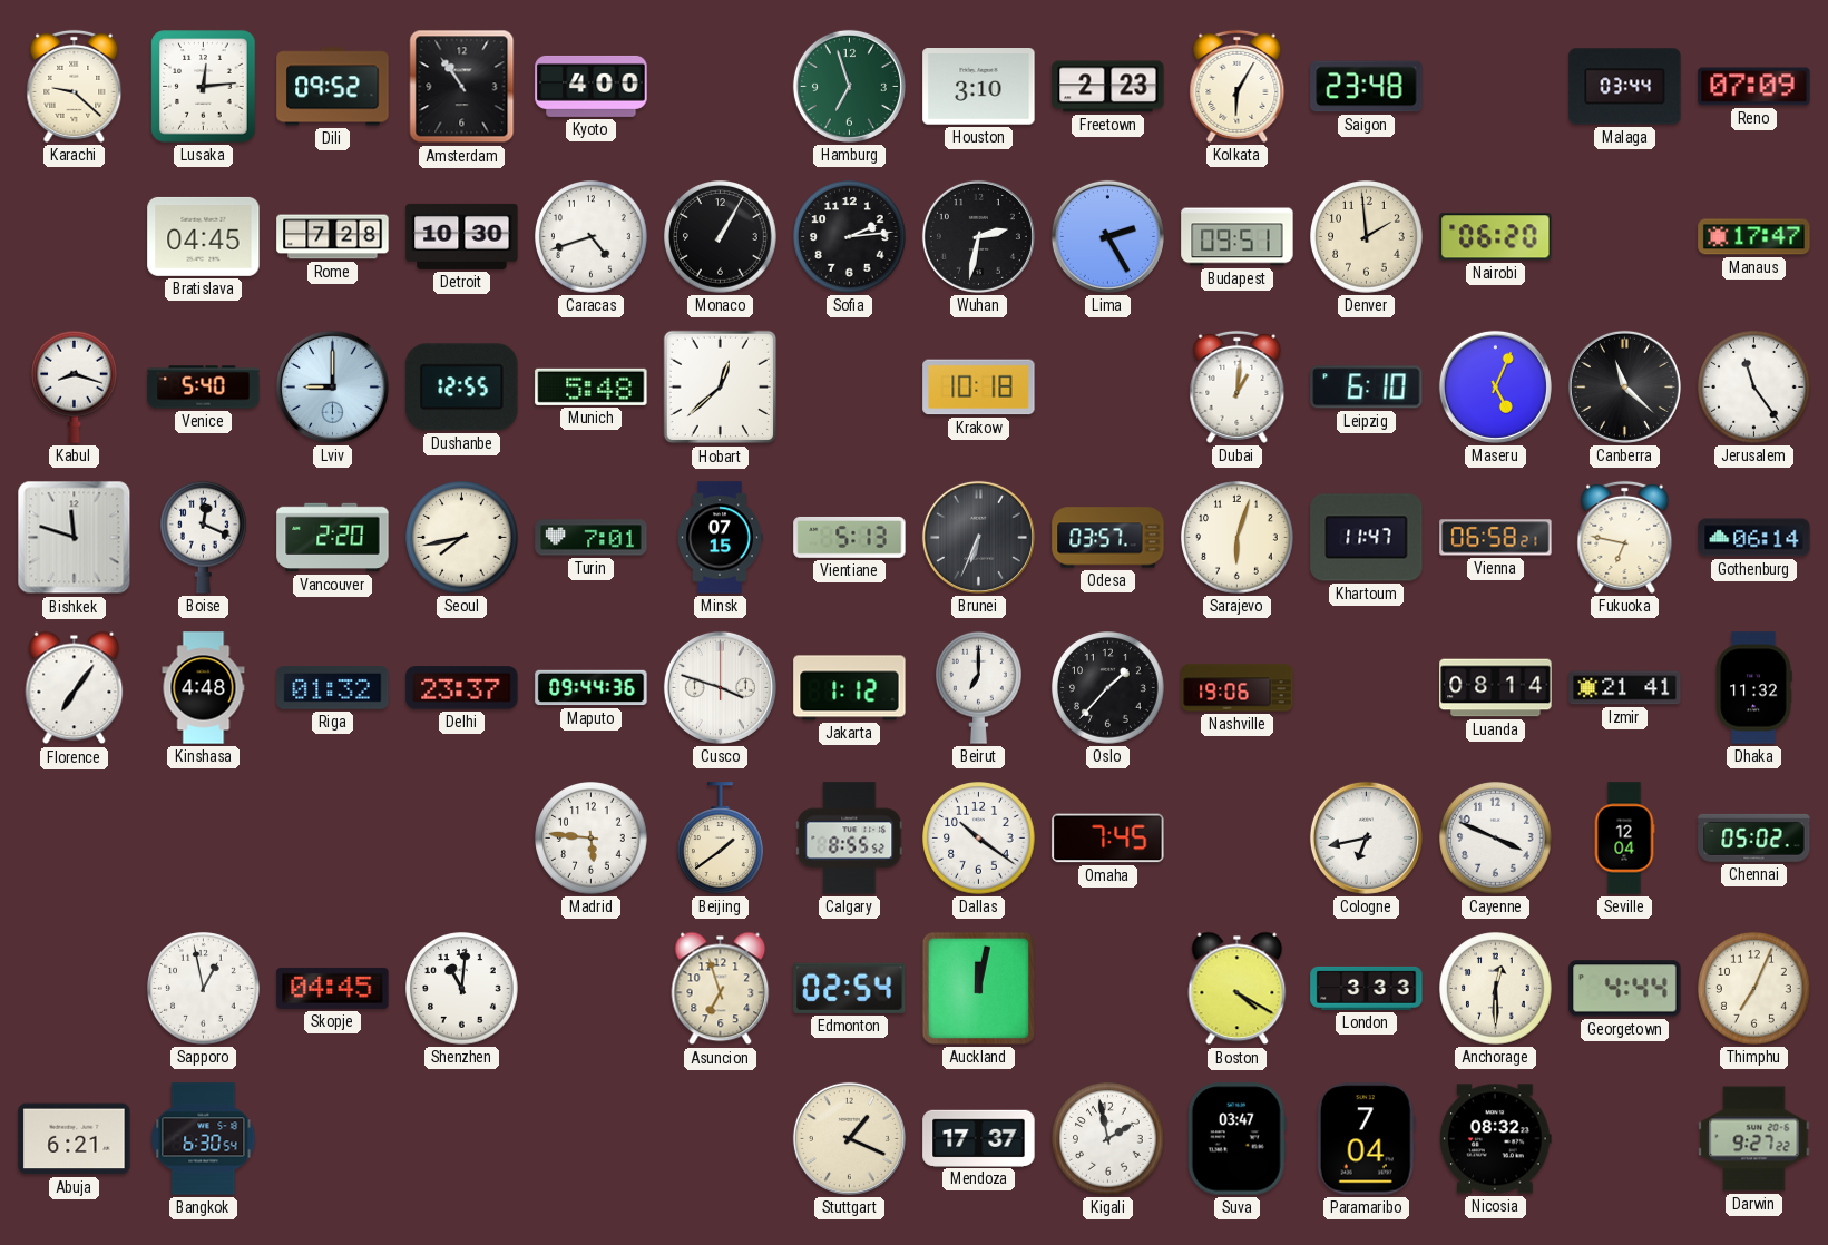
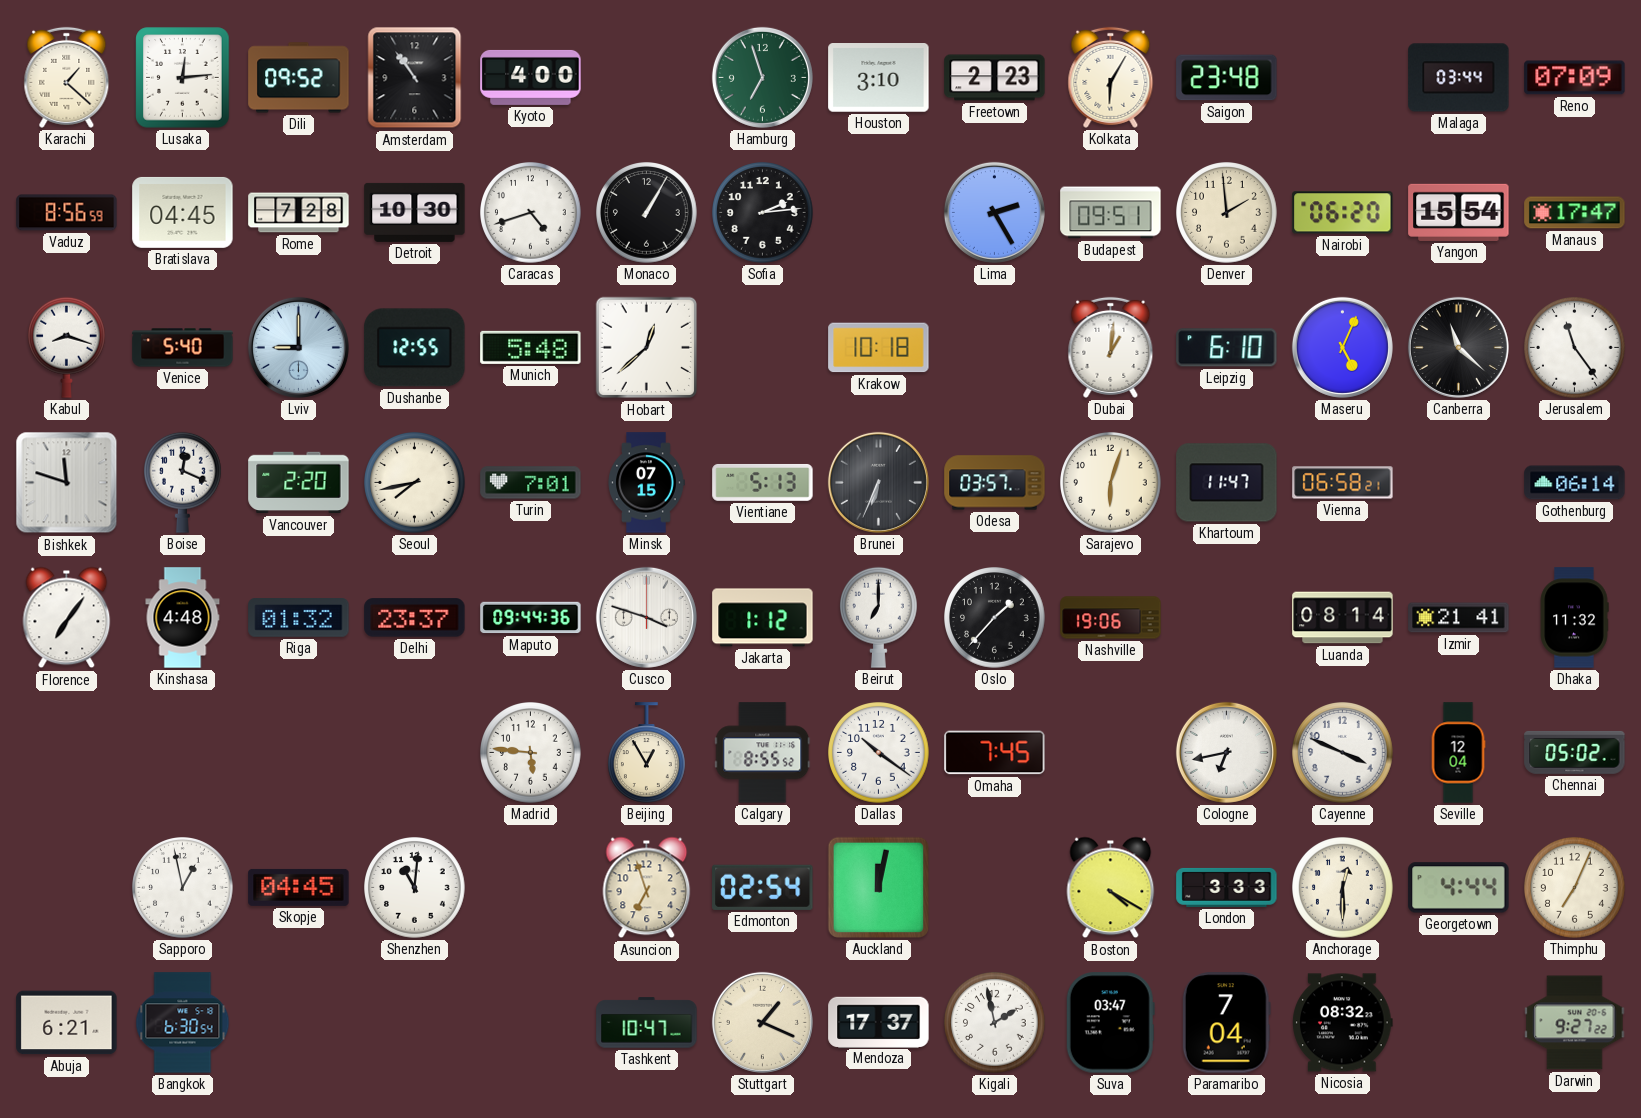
Karachi: 9:22 -> 1:22 (67, 77)
Vaduz: none -> 8:56 (67, 213)
Wuhan: 2:32 -> none (978, 236)
Yangon: none -> 15:54 (1459, 212)
Fukuoka: 6:47 -> none (1625, 537)
Beijing: 1:39 -> 12:55 (647, 753)
Tashkent: none -> 10:47 (647, 1023)
